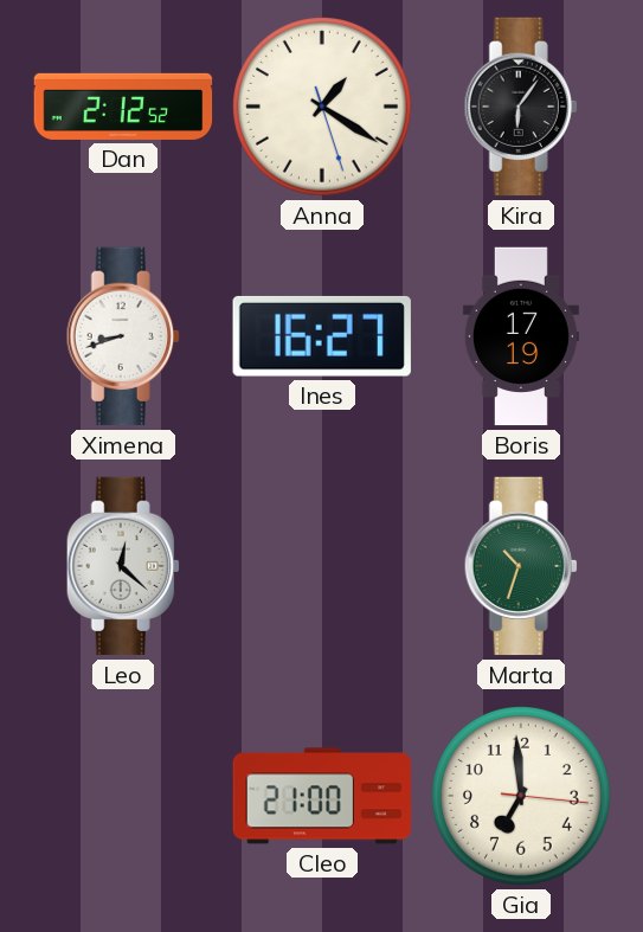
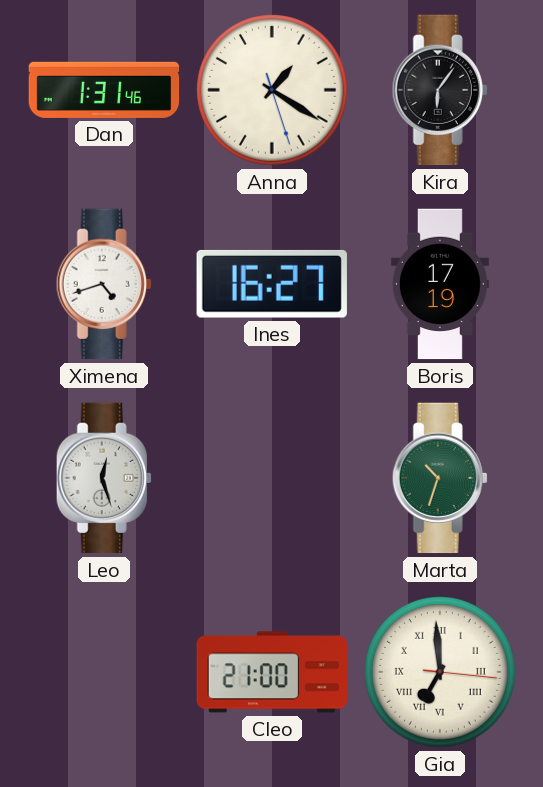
Dan: 2:12 -> 1:31 (104, 90)
Ximena: 8:42 -> 4:42 (104, 284)
Leo: 12:22 -> 12:27 (104, 478)
Gia numerals: Arabic -> Roman (441, 673)
